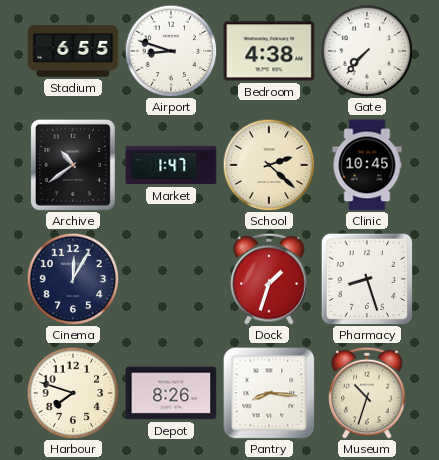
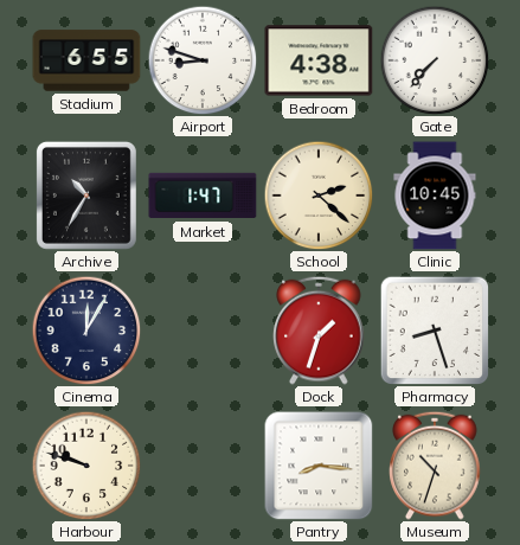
Archive: 10:39 -> 10:35 (86, 195)
Harbour: 7:48 -> 9:48 (86, 466)
Depot: 8:26 -> none (171, 393)
